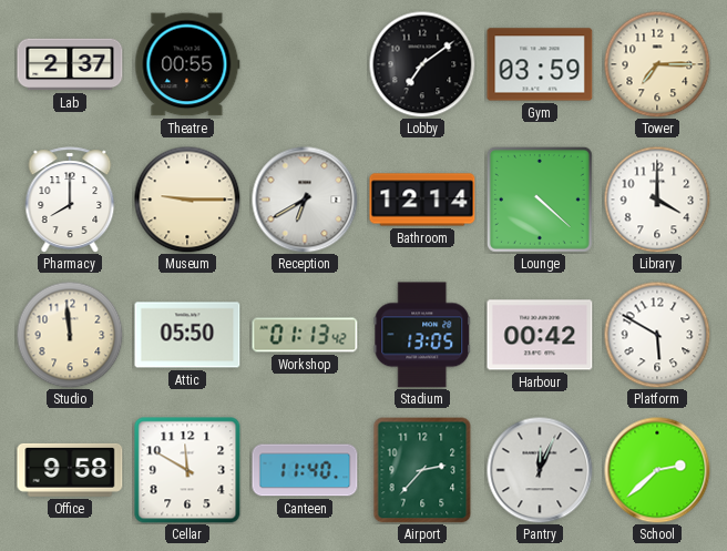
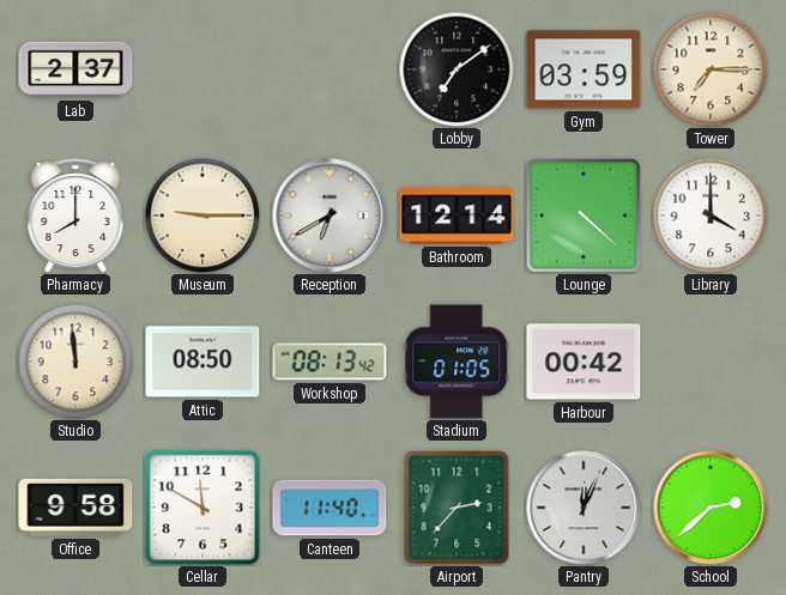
Theatre: 00:55 -> none (187, 64)
Attic: 05:50 -> 08:50 (202, 362)
Workshop: 01:13 -> 08:13 (329, 362)
Stadium: 13:05 -> 01:05 (457, 362)
Platform: 5:50 -> none (657, 335)
